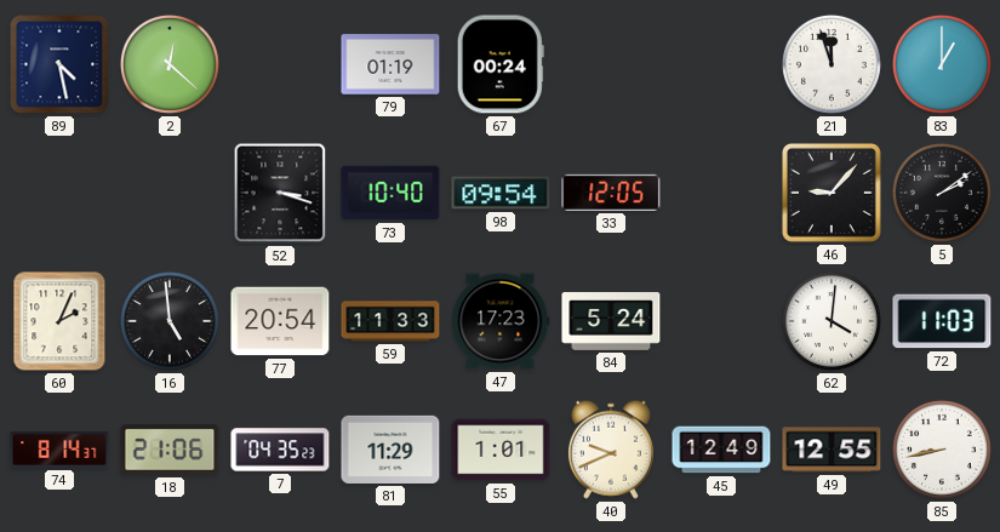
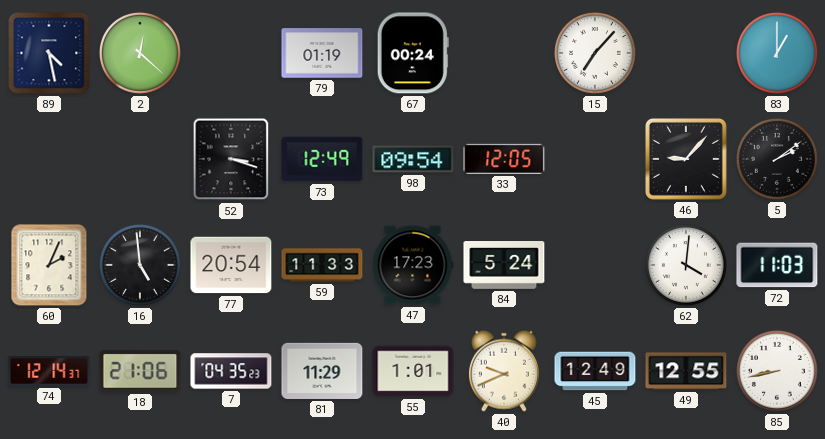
15: none -> 7:07 (595, 53)
21: 11:57 -> none (832, 64)
73: 10:40 -> 12:49 (322, 159)
74: 8:14 -> 12:14 (49, 371)
